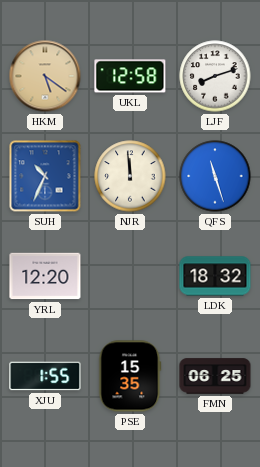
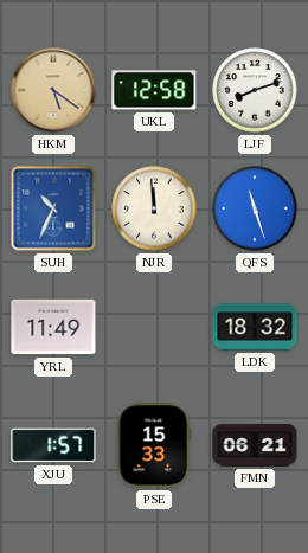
YRL: 12:20 -> 11:49 (53, 327)
XJU: 1:55 -> 1:57 (53, 445)
PSE: 15:35 -> 15:33 (154, 445)
FMN: 06:25 -> 06:21 (255, 445)
